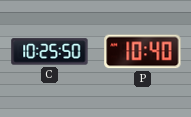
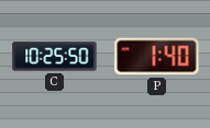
P: 10:40 -> 1:40 (157, 57)
